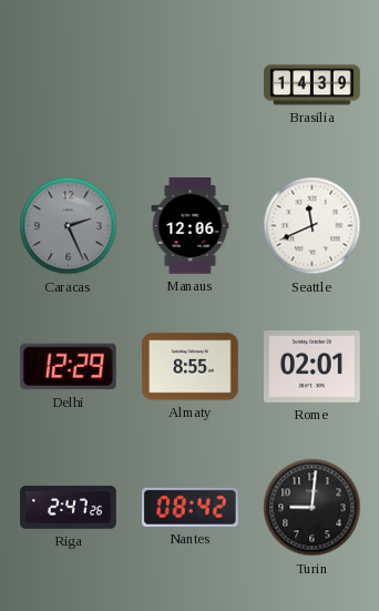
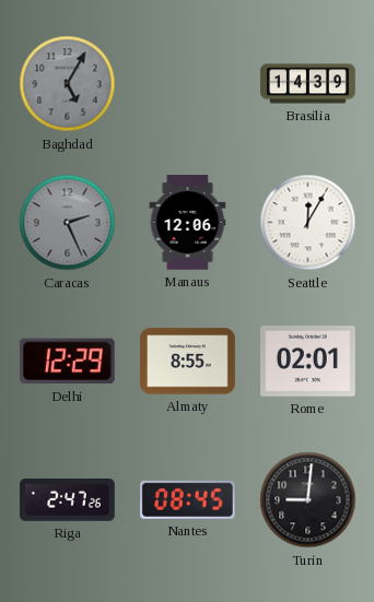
Baghdad: none -> 5:05 (68, 84)
Seattle: 11:41 -> 12:05 (308, 223)
Nantes: 08:42 -> 08:45 (188, 499)
